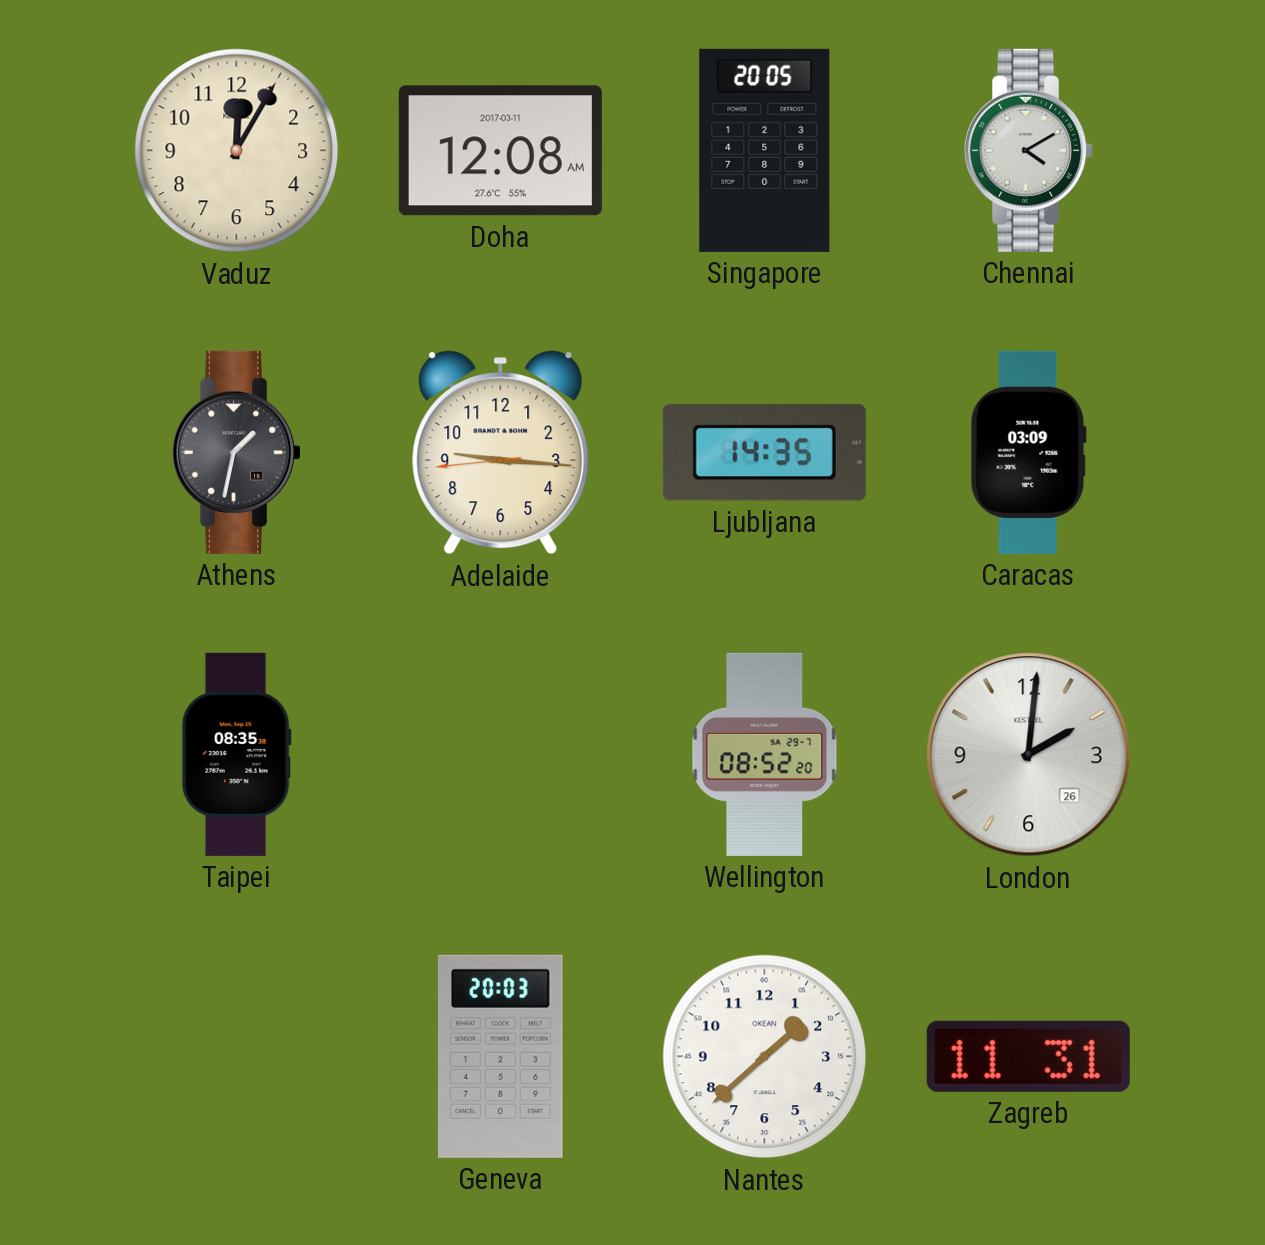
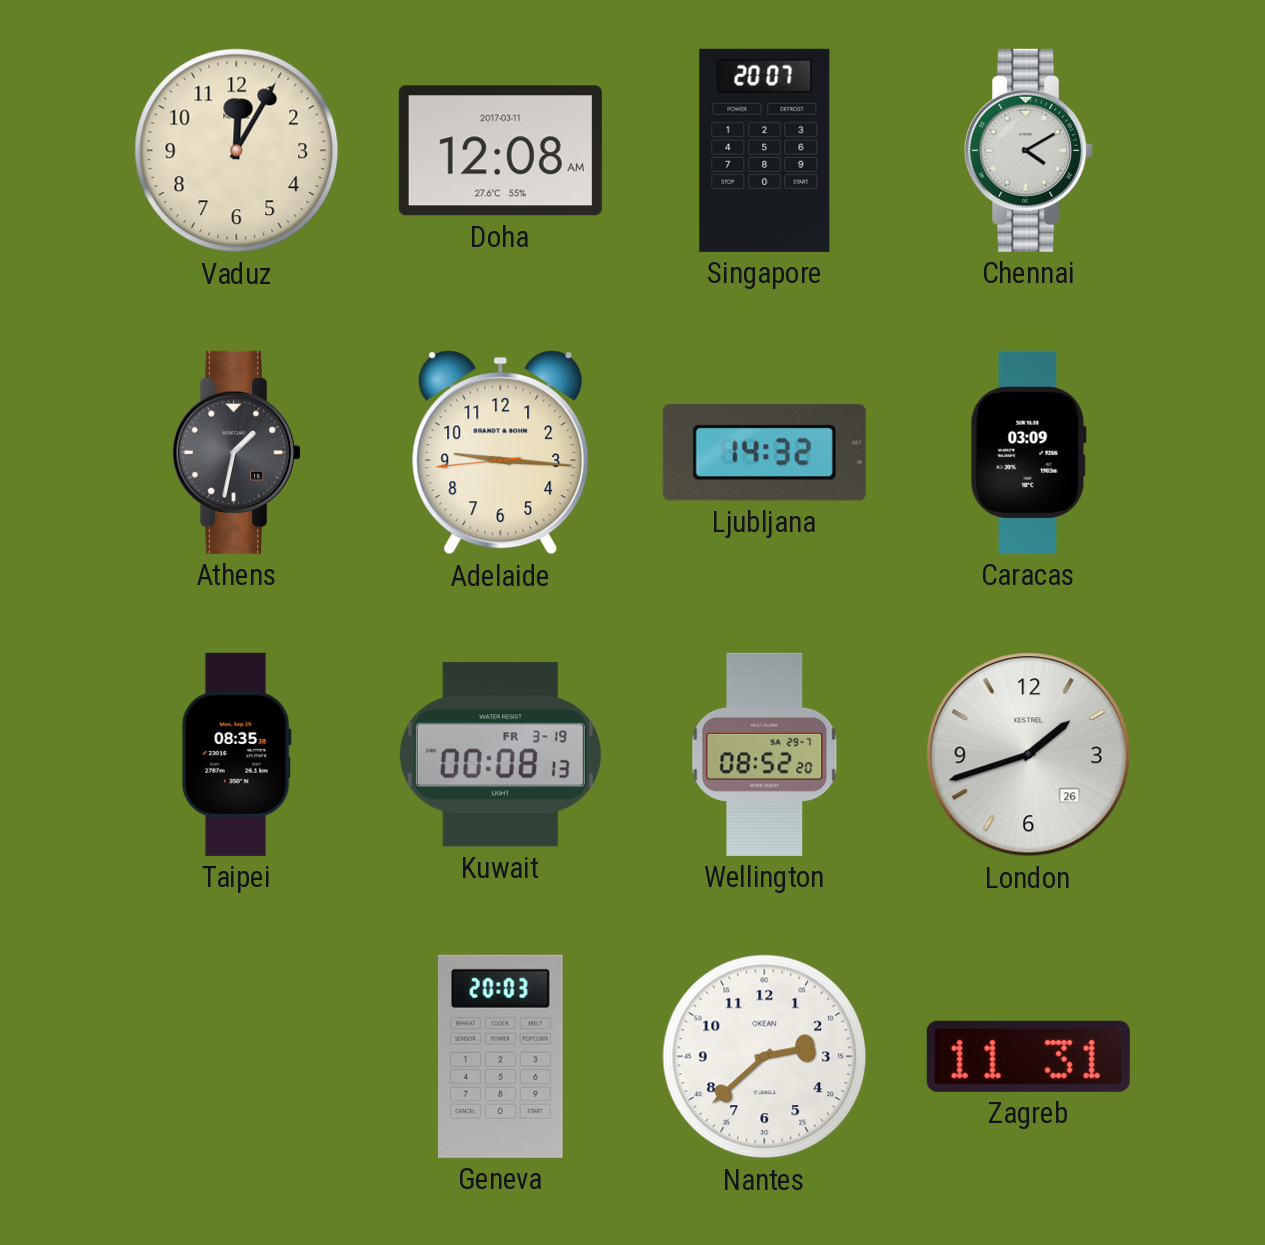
Singapore: 20:05 -> 20:07 (765, 150)
Ljubljana: 14:35 -> 14:32 (764, 453)
Kuwait: none -> 00:08 (500, 755)
London: 2:01 -> 1:42 (1029, 755)
Nantes: 1:38 -> 2:38 (765, 1057)
